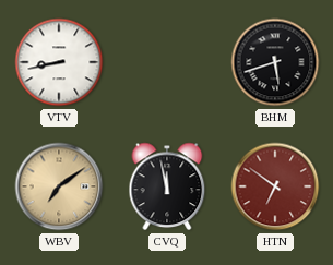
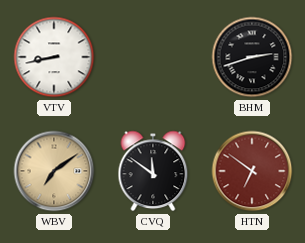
BHM: 5:42 -> 2:42 (252, 57)
CVQ: 11:58 -> 11:51 (153, 171)
